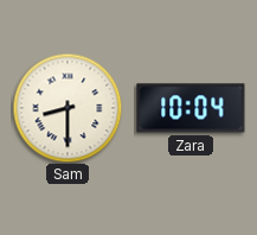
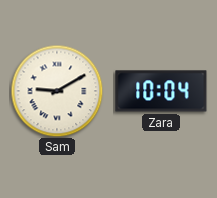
Sam: 8:30 -> 9:10 (57, 91)
